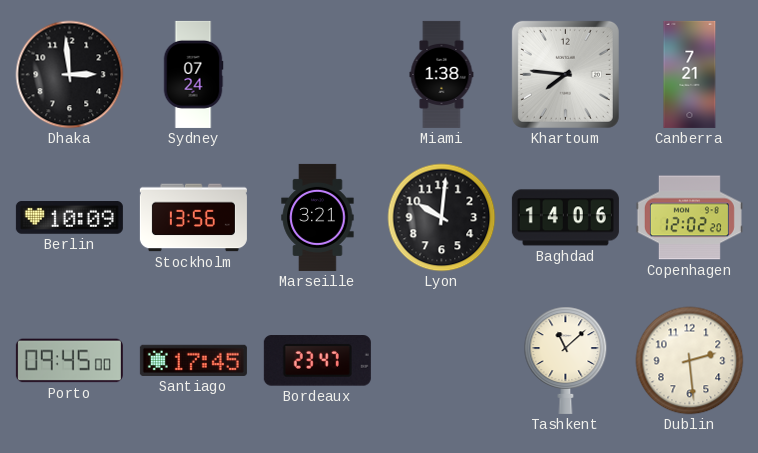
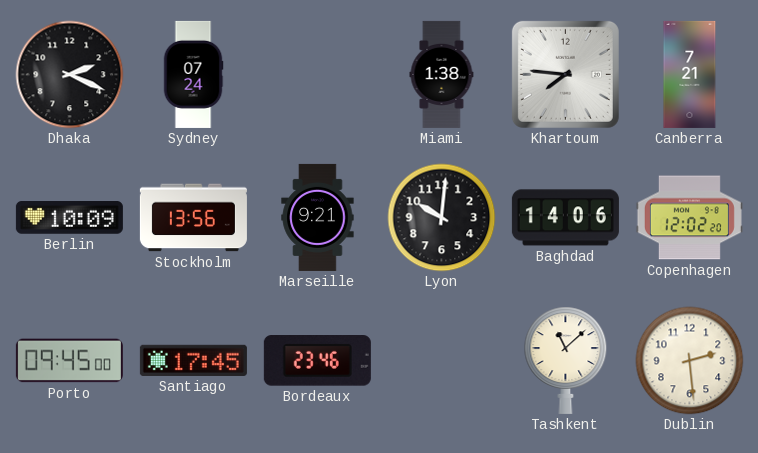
Dhaka: 2:59 -> 2:19 (70, 75)
Marseille: 3:21 -> 9:21 (318, 217)
Bordeaux: 23:47 -> 23:46 (317, 361)
